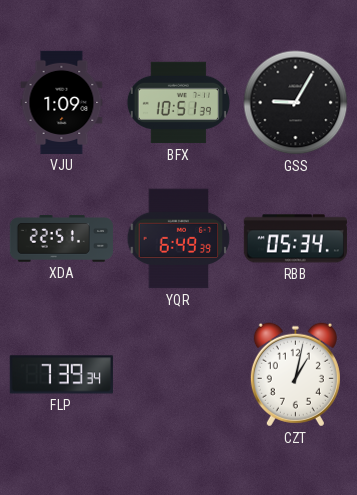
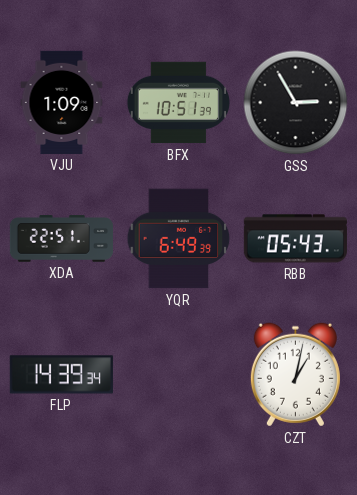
GSS: 9:05 -> 2:55 (296, 103)
RBB: 05:34 -> 05:43 (295, 239)
FLP: 7:39 -> 14:39 (61, 375)
